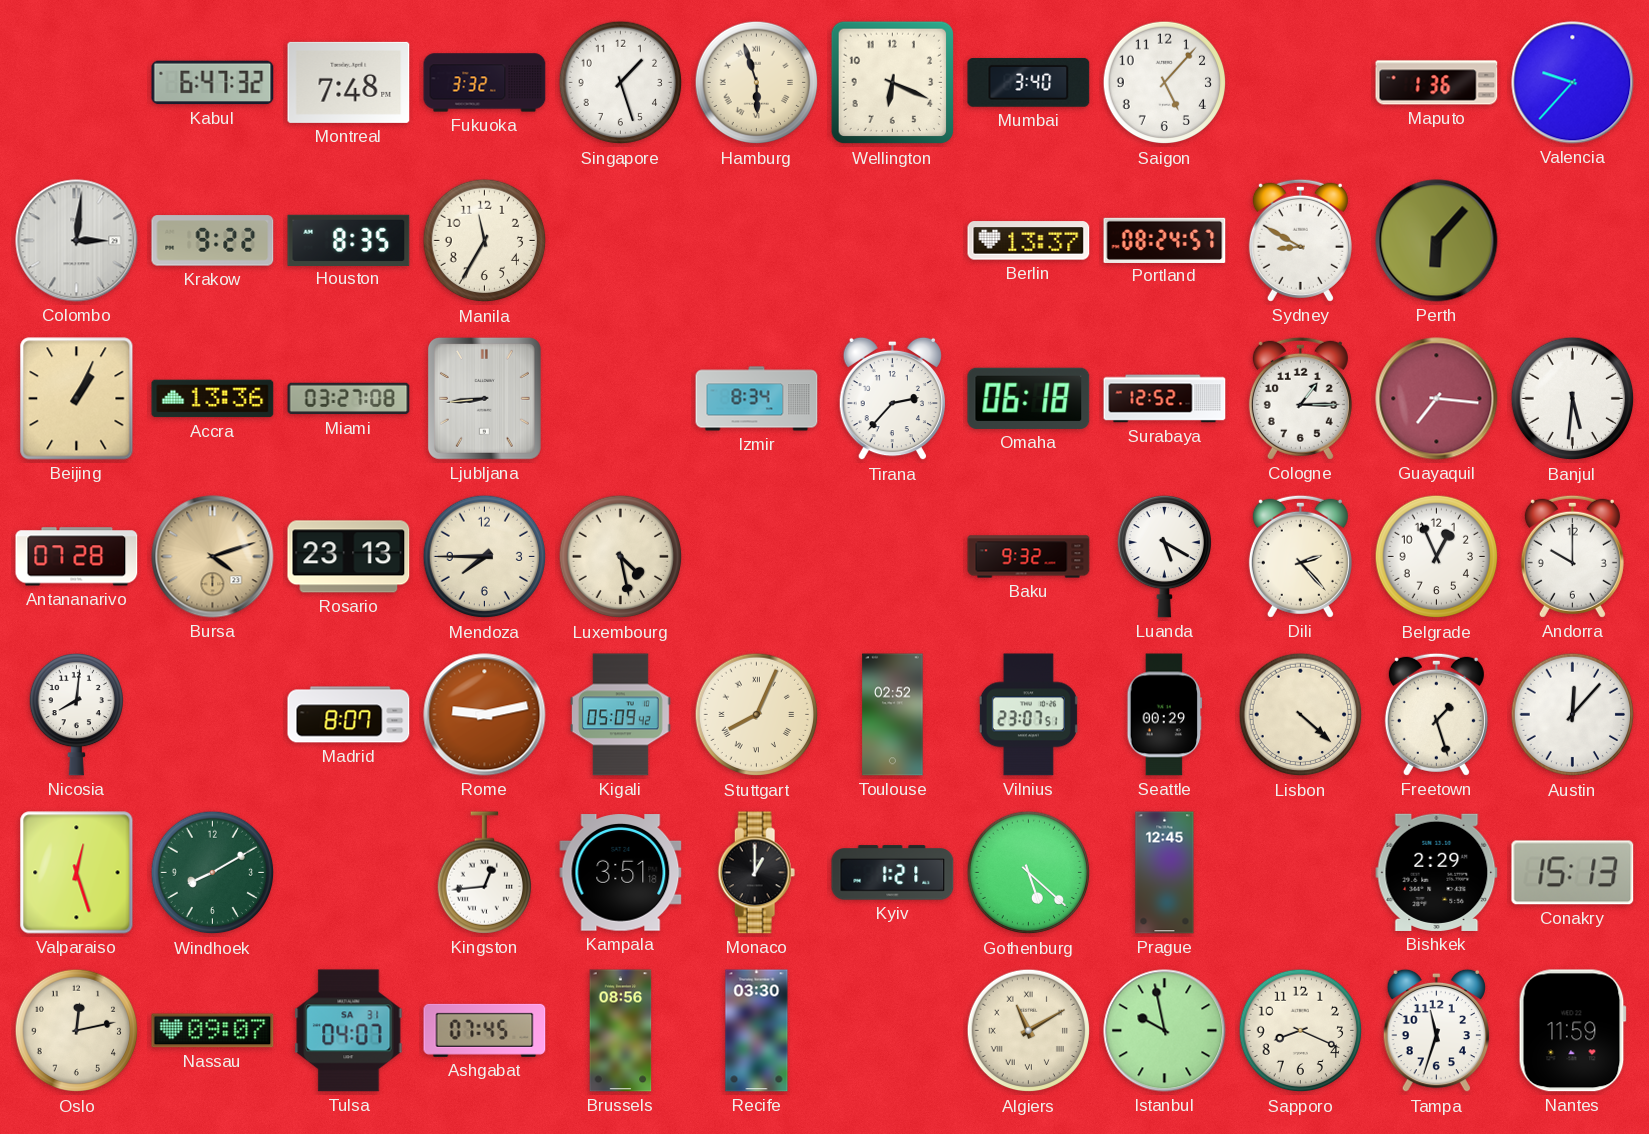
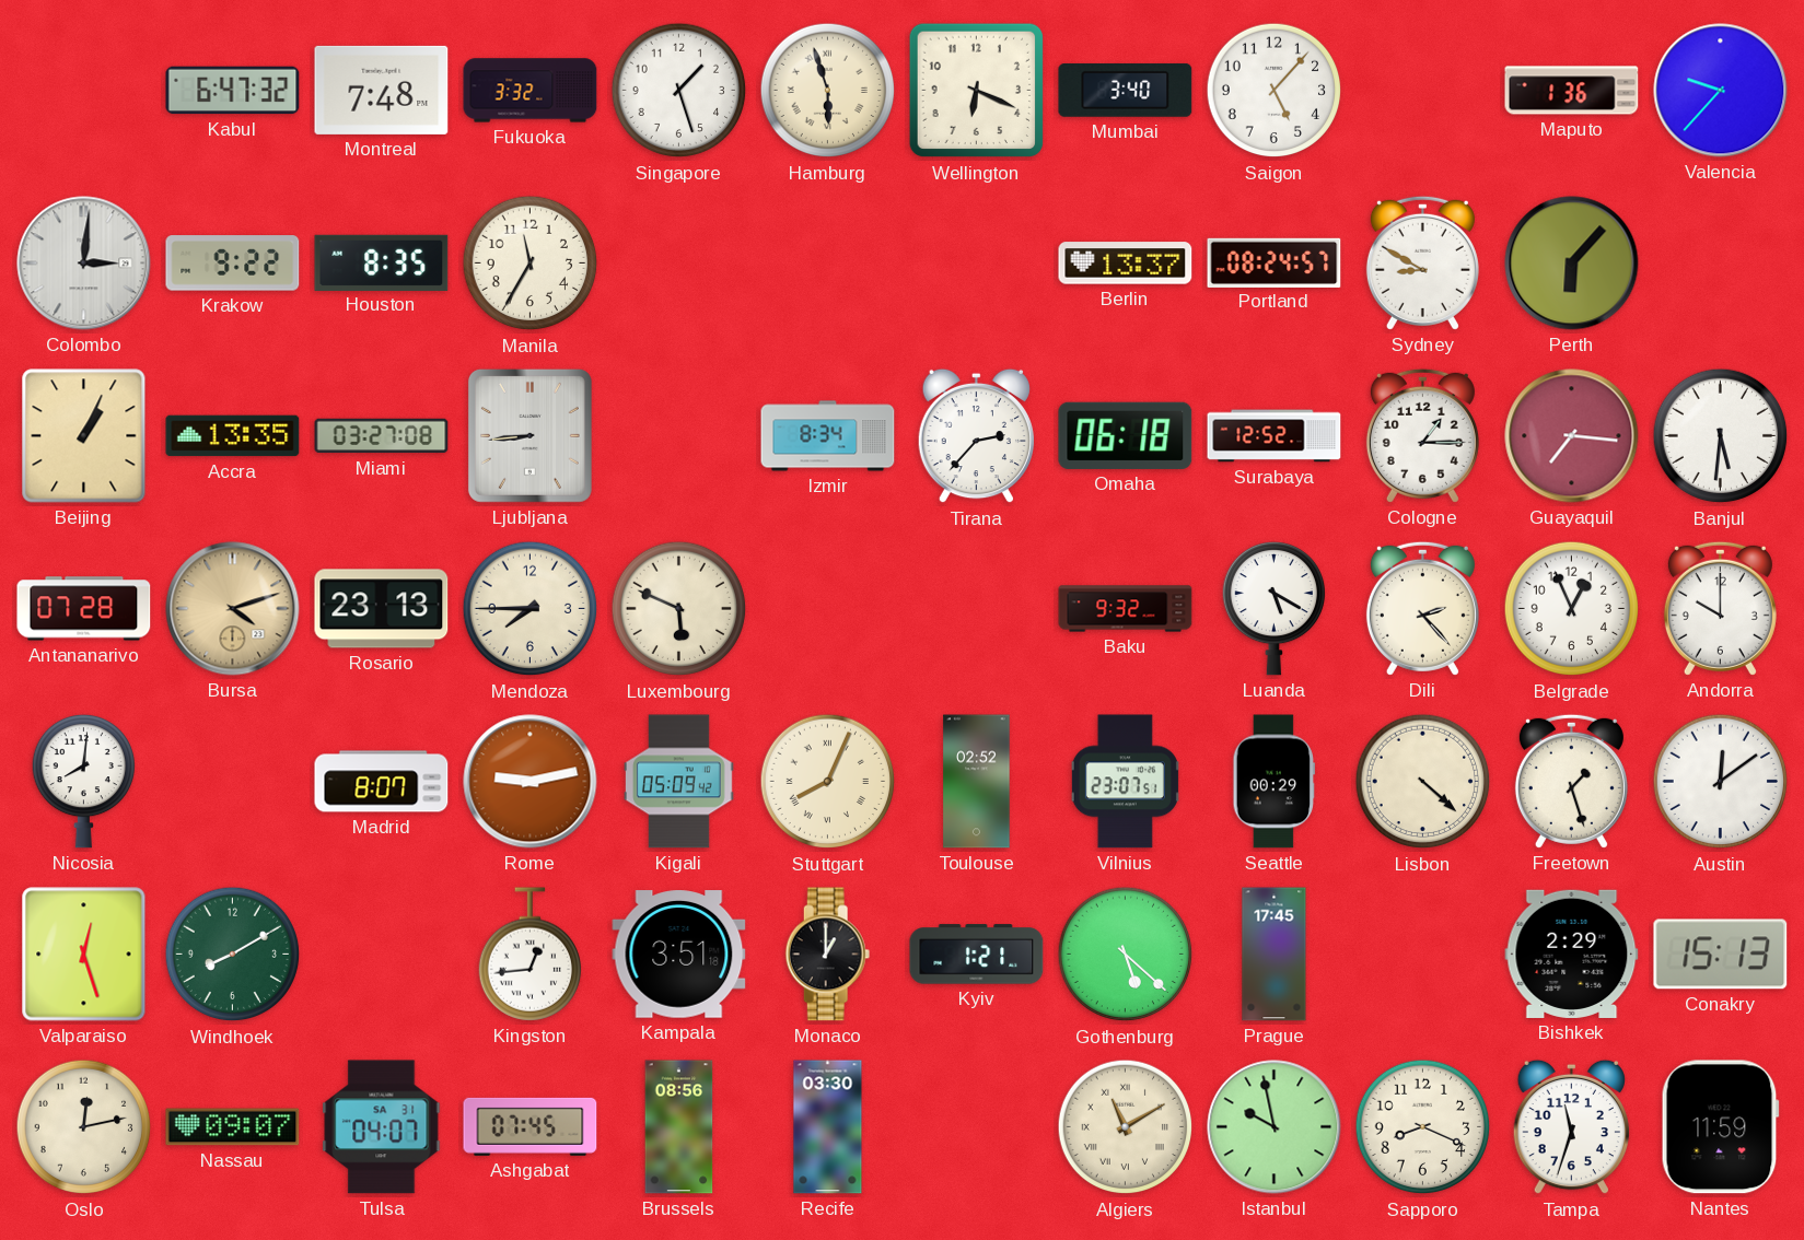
Accra: 13:36 -> 13:35 (233, 436)
Luxembourg: 4:28 -> 5:49 (679, 609)
Austin: 12:07 -> 12:09 (1721, 782)
Prague: 12:45 -> 17:45 (1275, 955)
